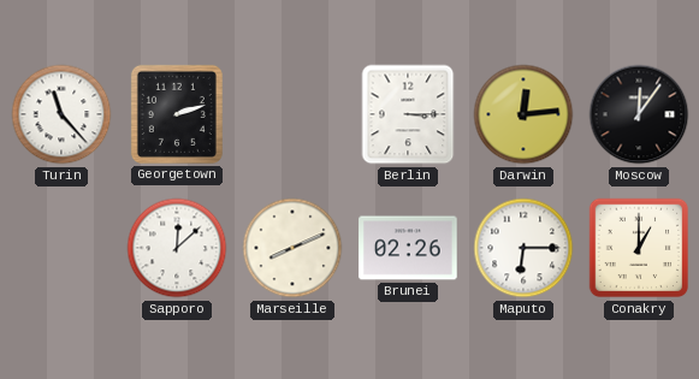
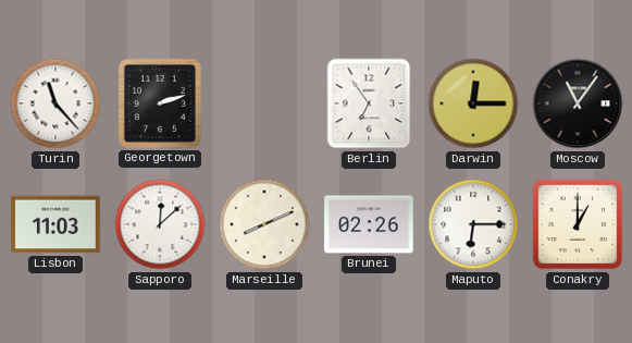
Berlin: 3:15 -> 6:54 (369, 103)
Darwin: 12:14 -> 12:15 (473, 103)
Moscow: 12:06 -> 11:06 (578, 103)
Lisbon: none -> 11:03 (55, 224)
